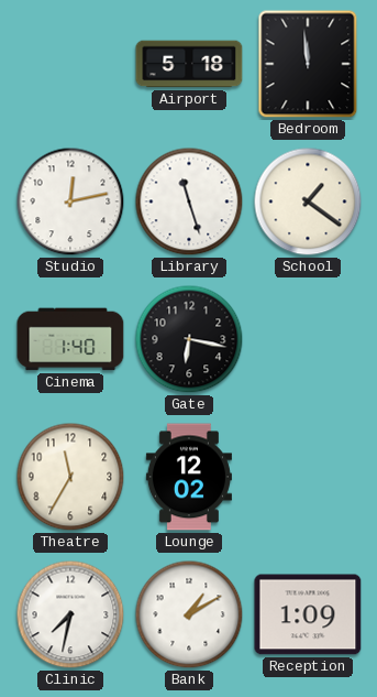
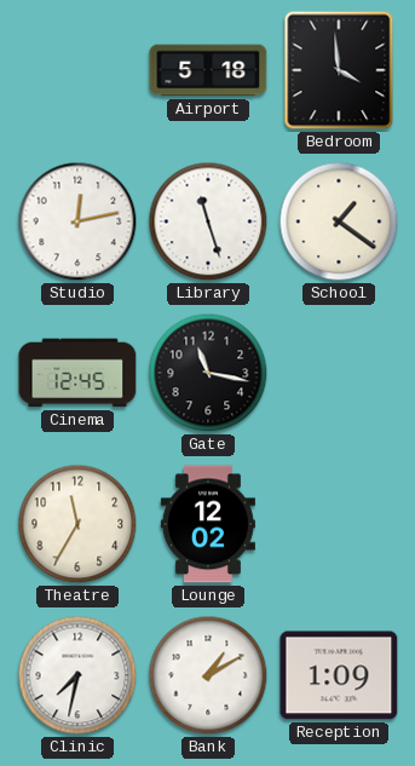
Bedroom: 11:59 -> 3:59 (339, 70)
Cinema: 1:40 -> 12:45 (77, 373)
Gate: 6:17 -> 11:17 (208, 373)
